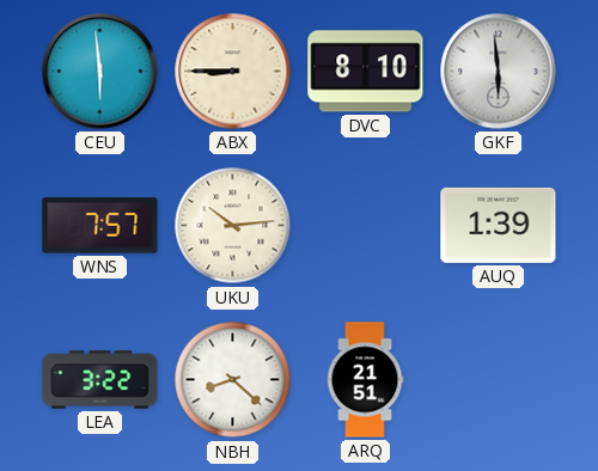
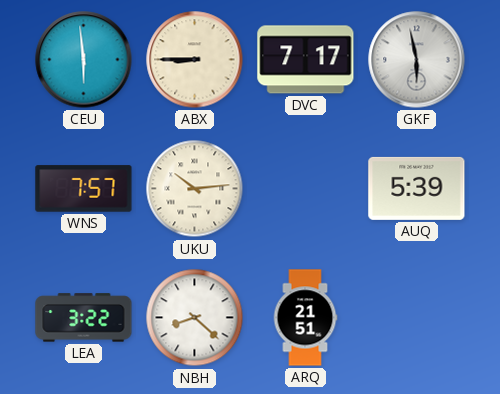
DVC: 8:10 -> 7:17 (306, 60)
GKF: 5:59 -> 5:58 (417, 60)
AUQ: 1:39 -> 5:39 (417, 188)
